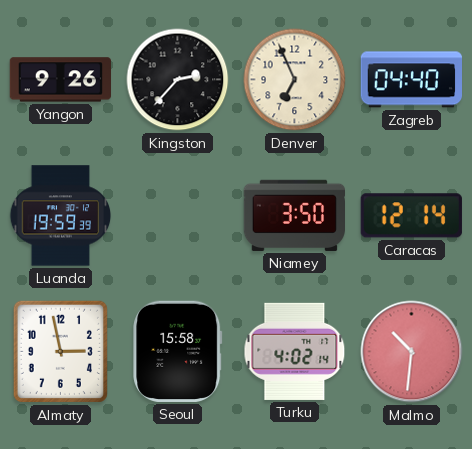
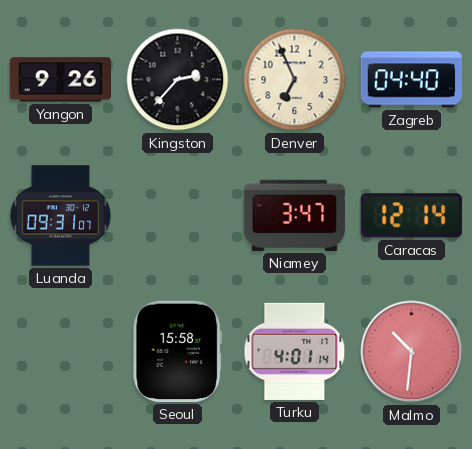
Luanda: 19:59 -> 09:31 (61, 216)
Niamey: 3:50 -> 3:47 (294, 215)
Almaty: 2:58 -> none (60, 351)
Turku: 4:02 -> 4:01 (295, 351)
